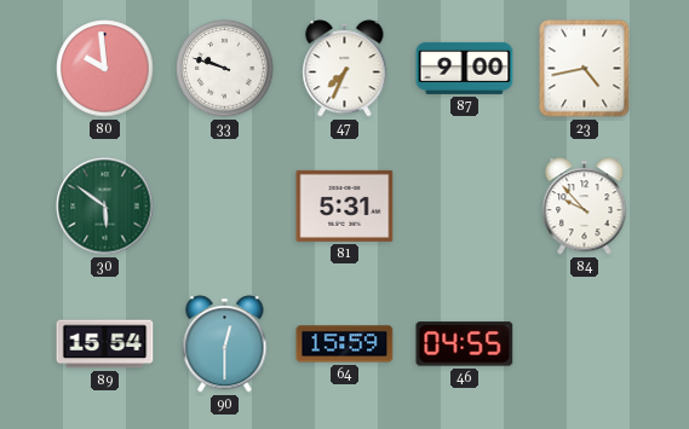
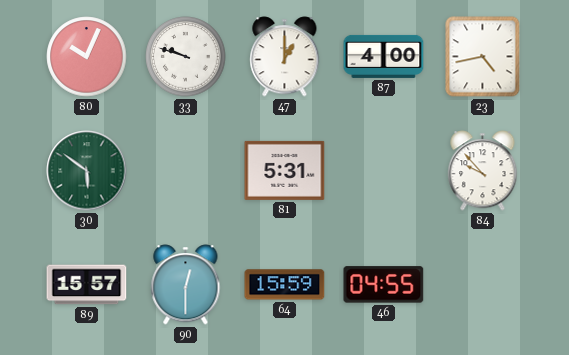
80: 9:59 -> 10:04 (87, 57)
47: 7:34 -> 1:00 (285, 57)
87: 9:00 -> 4:00 (384, 56)
89: 15:54 -> 15:57 (87, 285)
